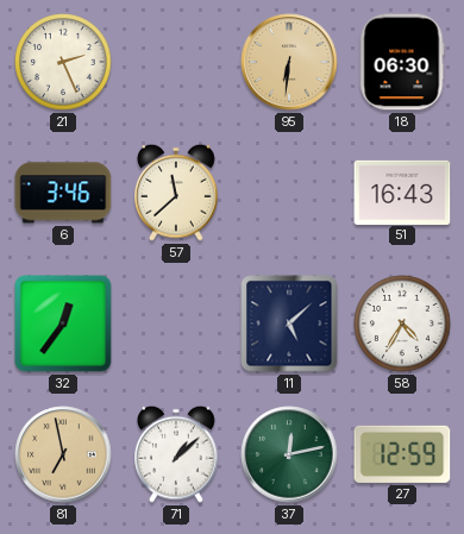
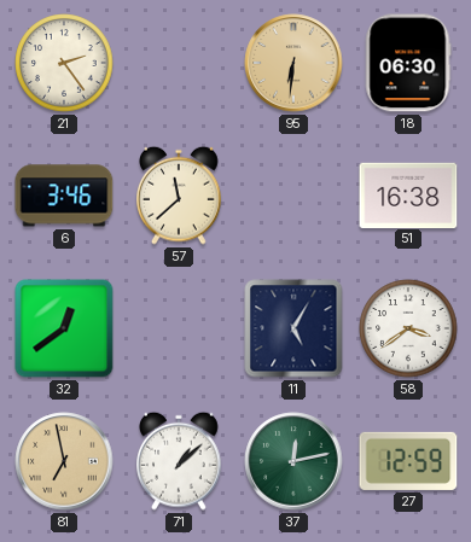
21: 2:26 -> 2:24 (64, 63)
51: 16:43 -> 16:38 (408, 194)
32: 12:36 -> 12:39 (64, 328)
11: 5:08 -> 5:05 (293, 328)
58: 4:35 -> 3:39 (408, 328)
